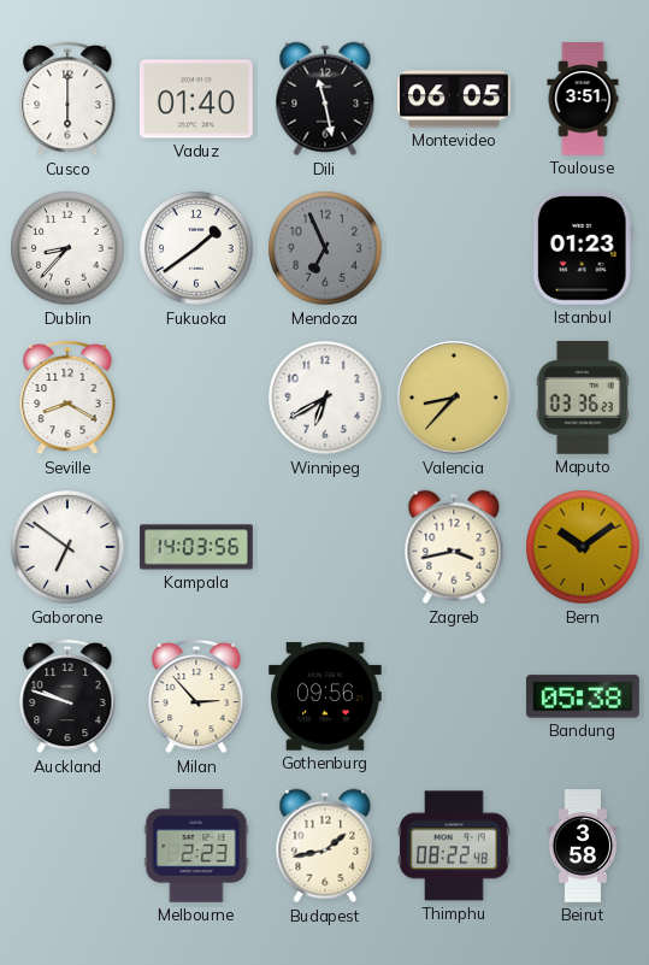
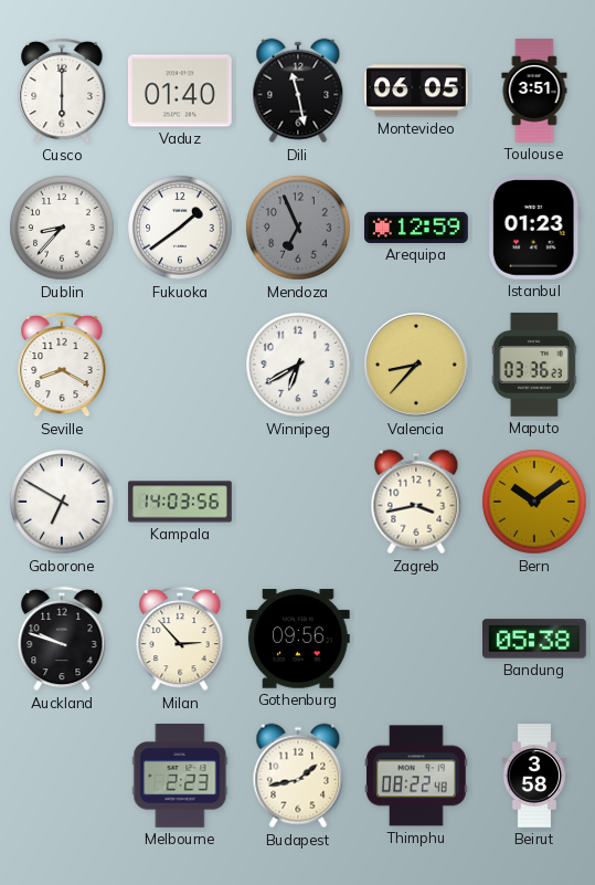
Arequipa: none -> 12:59 (417, 228)
Gaborone: 6:51 -> 6:50 (62, 502)
